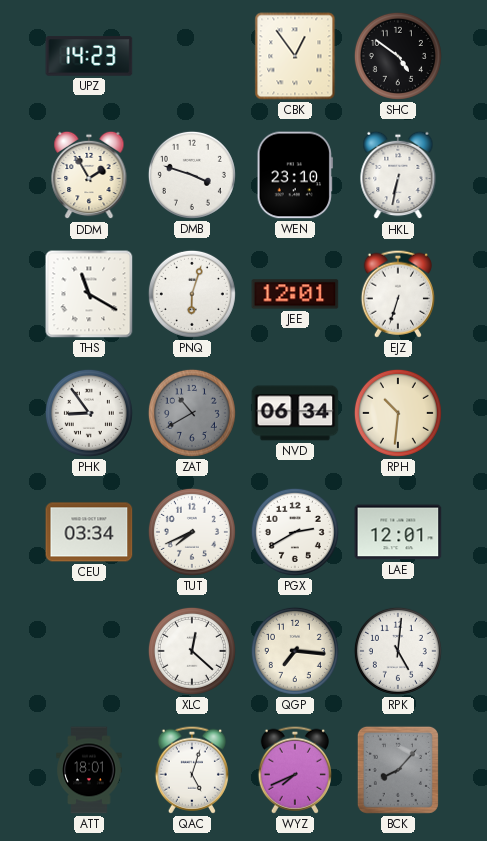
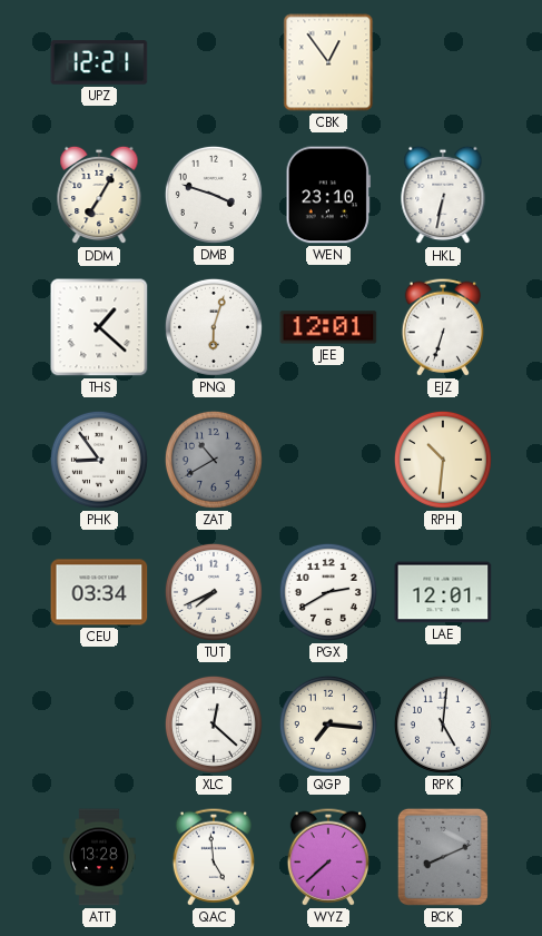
UPZ: 14:23 -> 12:21 (99, 62)
SHC: 4:51 -> none (398, 56)
DDM: 1:55 -> 7:05 (99, 195)
THS: 11:20 -> 1:22 (99, 327)
NVD: 06:34 -> none (295, 413)
ATT: 18:01 -> 13:28 (99, 857)
QAC: 5:03 -> 4:59 (213, 857)
WYZ: 7:41 -> 7:38 (327, 857)
BCK: 8:07 -> 8:11 (443, 857)
